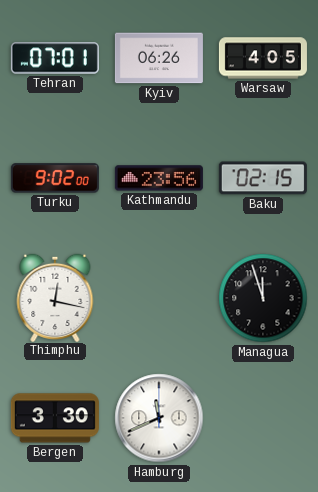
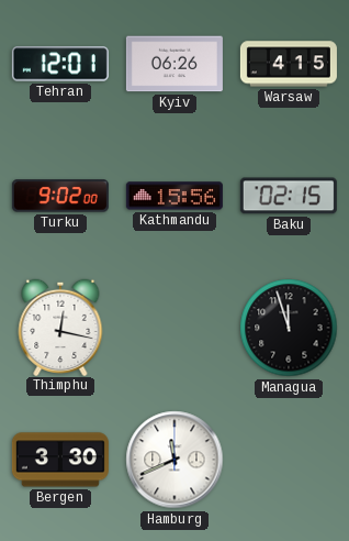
Tehran: 07:01 -> 12:01 (60, 64)
Warsaw: 4:05 -> 4:15 (289, 64)
Kathmandu: 23:56 -> 15:56 (174, 196)
